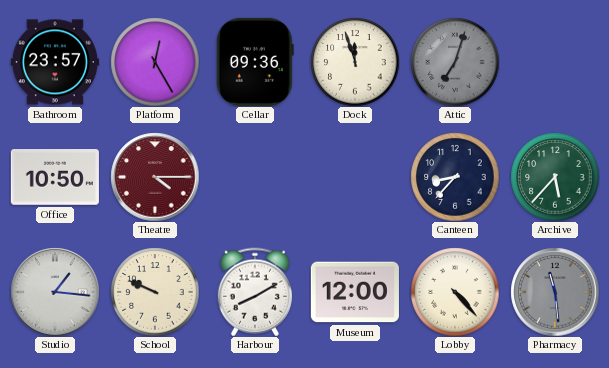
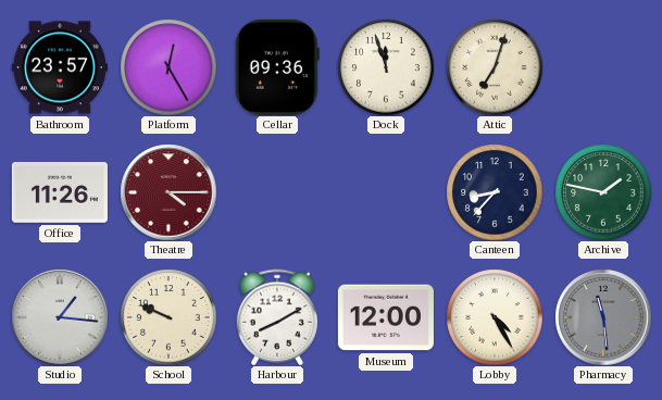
Attic dial: grey -> cream (495, 67)
Office: 10:50 -> 11:26 (60, 193)
Archive: 5:37 -> 1:47 (603, 192)
Lobby: 4:23 -> 4:25 (495, 317)
